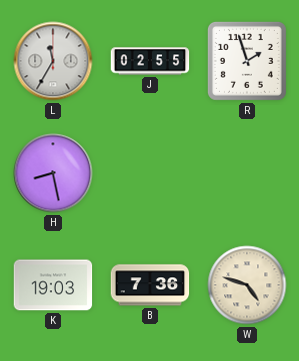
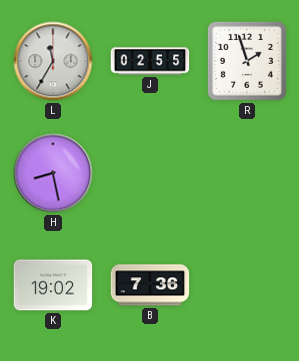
K: 19:03 -> 19:02 (53, 285)
W: 4:48 -> none (247, 285)
